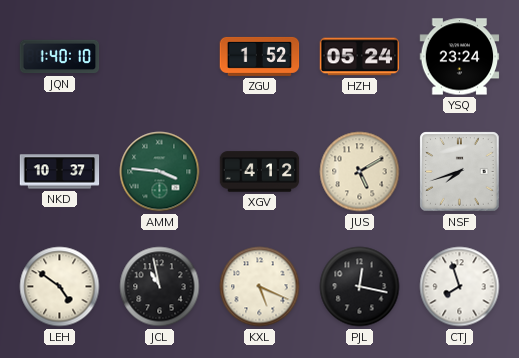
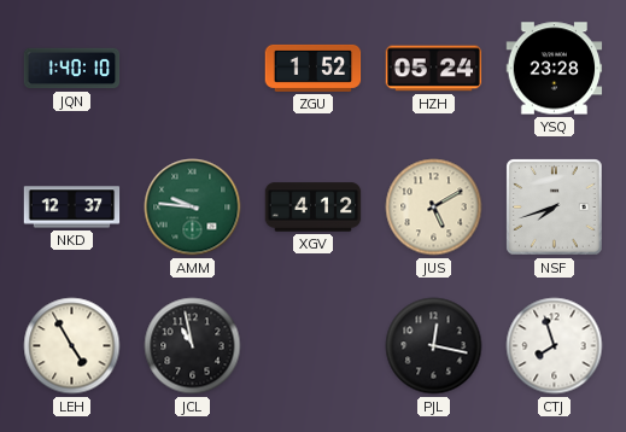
YSQ: 23:24 -> 23:28 (555, 69)
NKD: 10:37 -> 12:37 (72, 208)
AMM: 3:46 -> 9:46 (193, 208)
LEH: 4:51 -> 4:55 (72, 346)
KXL: 5:19 -> none (260, 287)
